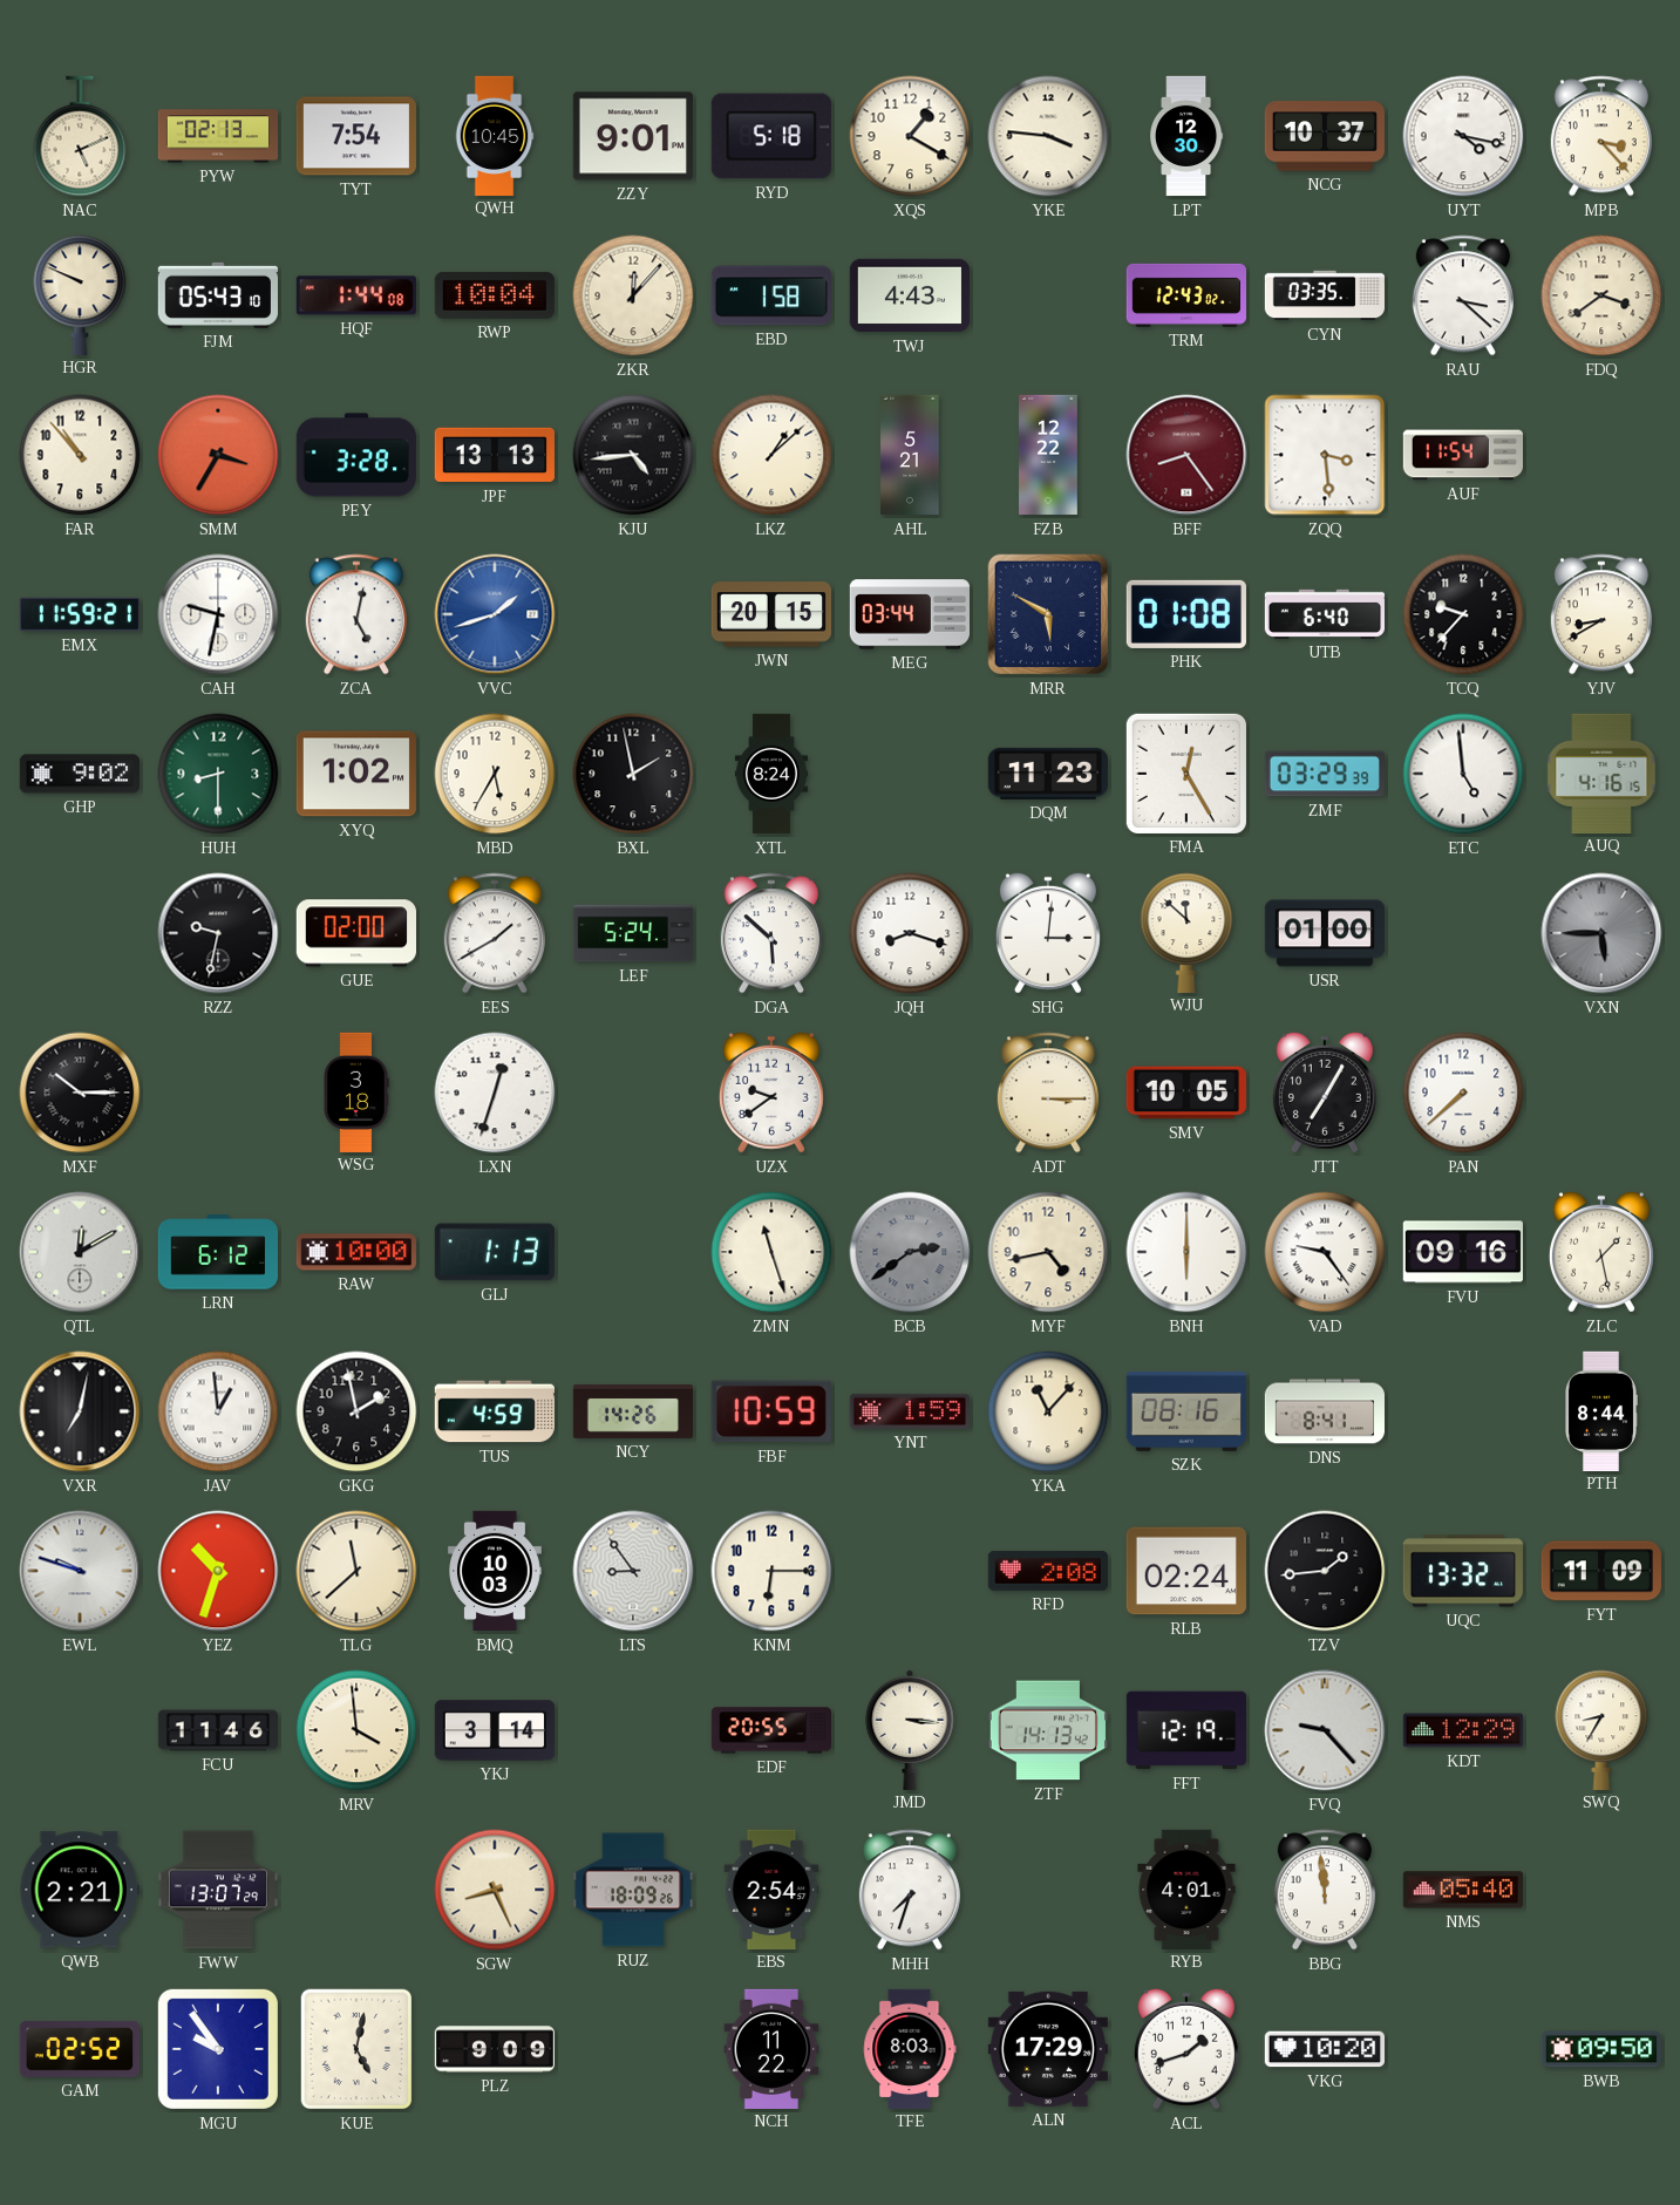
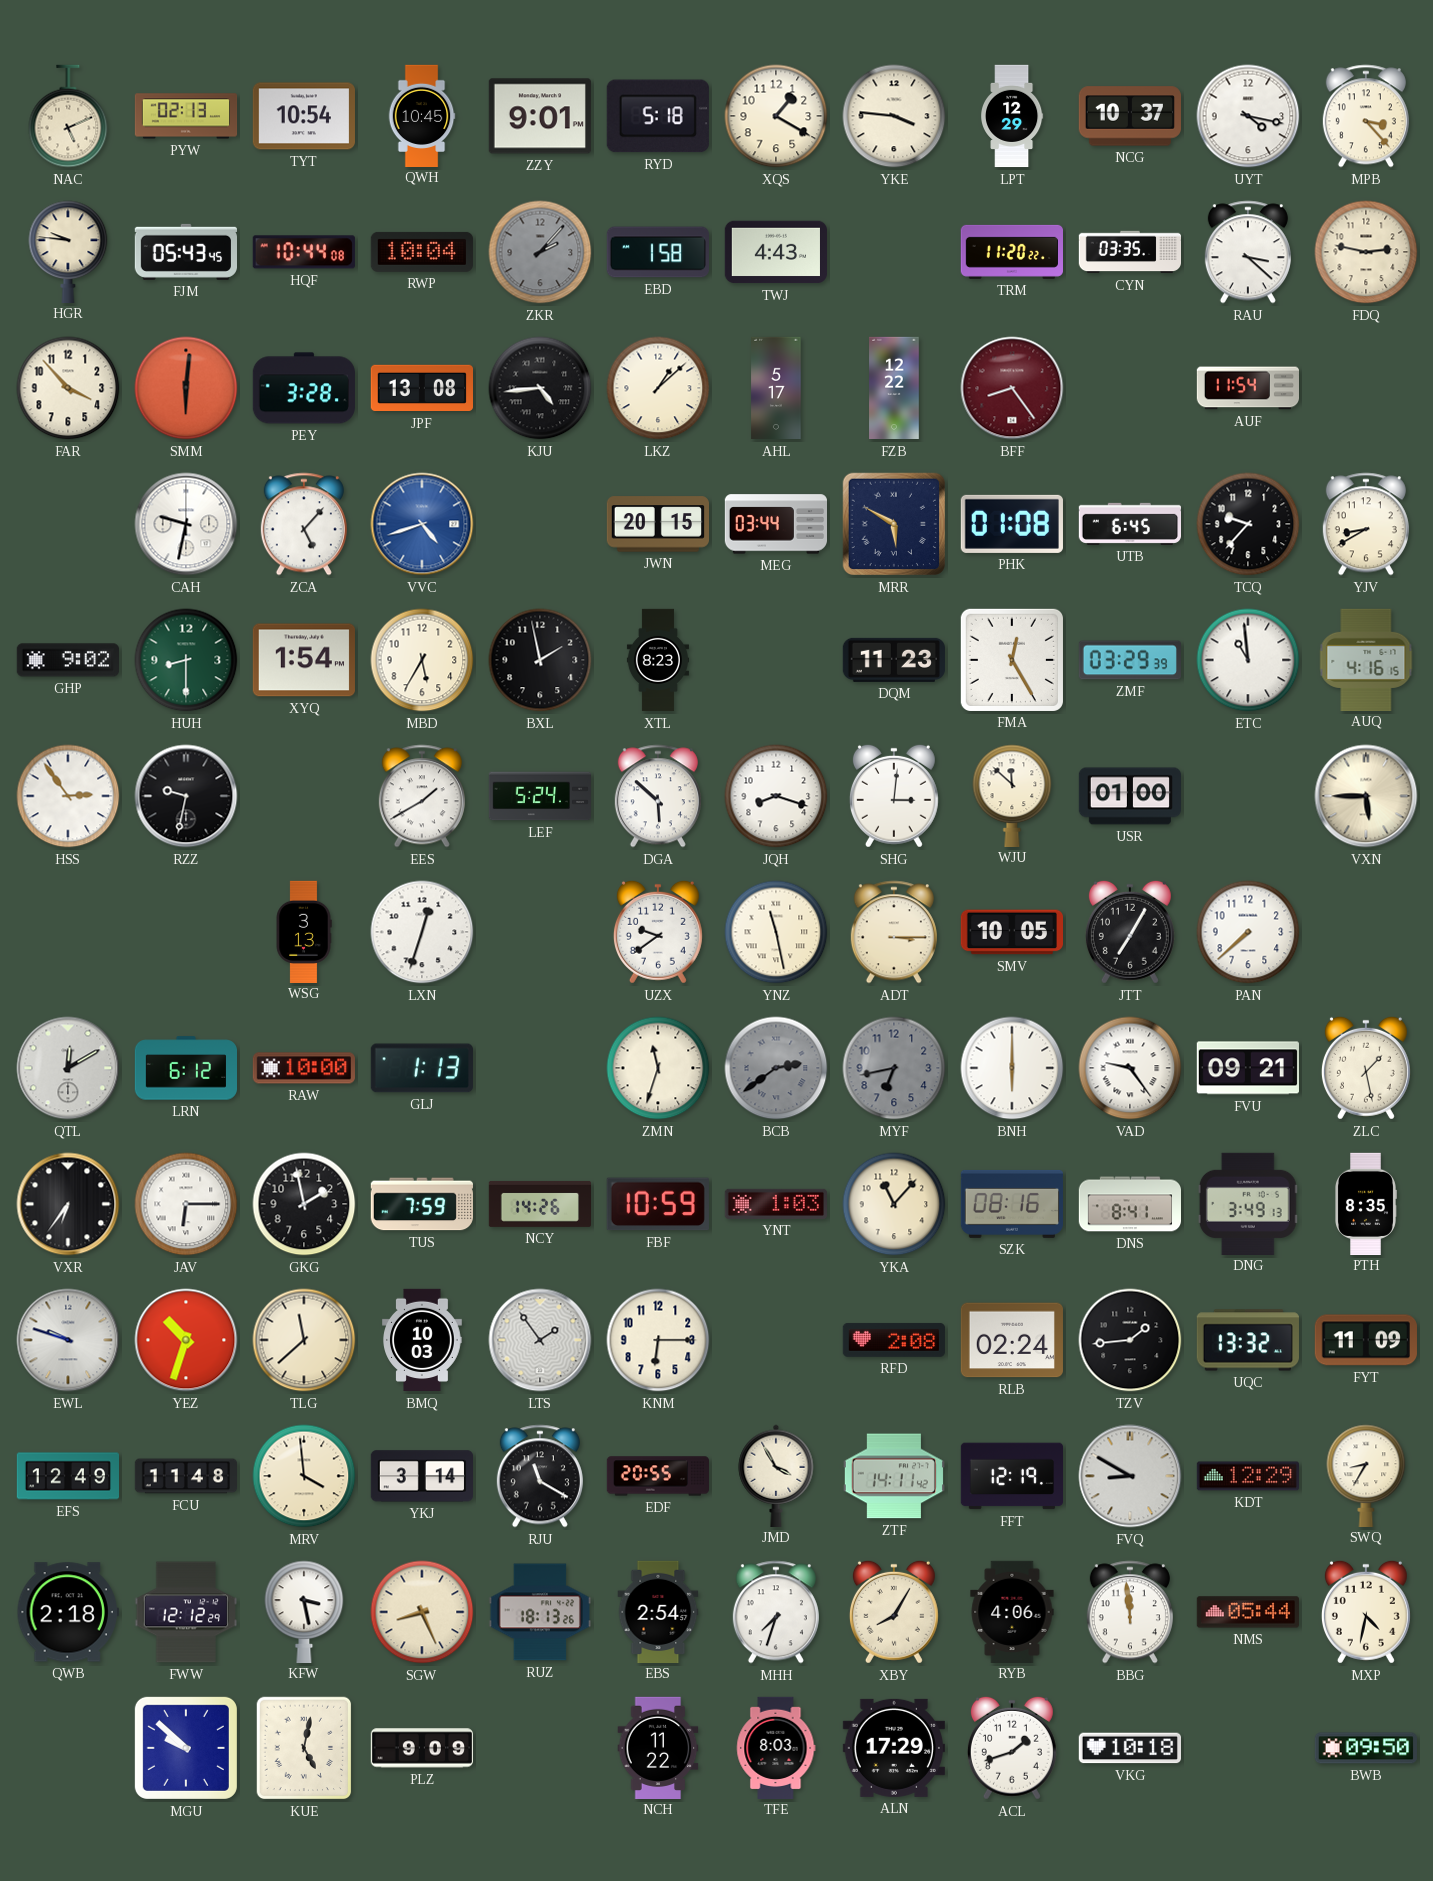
TYT: 7:54 -> 10:54 (303, 116)
LPT: 12:30 -> 12:29 (1013, 116)
HGR: 9:49 -> 9:46 (68, 251)
FJM: 05:43:10 -> 05:43:45 (185, 252)
HQF: 1:44 -> 10:44 (304, 252)
ZKR: 12:07 -> 2:07 (540, 252)
ZKR dial: cream -> grey (540, 252)
TRM: 12:43 -> 11:20 (1011, 252)
FDQ: 3:39 -> 2:47 (1366, 252)
FAR: 10:53 -> 3:53 (68, 388)
SMM: 3:35 -> 6:01 (186, 388)
JPF: 13:13 -> 13:08 (421, 388)
AHL: 5:21 -> 5:17 (776, 388)
ZQQ: 3:29 -> none (1325, 455)
EMX: 11:59 -> none (79, 614)
ZCA: 5:02 -> 5:07 (304, 524)
VVC: 1:42 -> 4:42 (422, 524)
UTB: 6:40 -> 6:45 (1129, 524)
XYQ: 1:02 -> 1:54 (304, 660)
XTL: 8:24 -> 8:23 (658, 660)
ETC: 4:59 -> 10:59 (1248, 660)
HSS: none -> 2:54 (68, 796)
GUE: 02:00 -> none (355, 933)
VXN dial: grey -> cream (1366, 796)
MXF: 10:15 -> none (80, 1093)
WSG: 3:18 -> 3:13 (304, 931)
YNZ: none -> 11:28 (776, 932)
ZMN: 11:27 -> 11:33 (658, 1068)
MYF: 4:43 -> 6:43 (894, 1068)
MYF dial: cream -> grey (894, 1068)
FVU: 09:16 -> 09:21 (1248, 1068)
VXR: 7:02 -> 6:36 (68, 1204)
JAV: 12:59 -> 6:15 (186, 1204)
TUS: 4:59 -> 7:59 (421, 1204)
YNT: 1:59 -> 1:03 (775, 1204)
DNG: none -> 3:49 (1248, 1203)
PTH: 8:44 -> 8:35 (1366, 1203)
LTS: 8:54 -> 1:54 (540, 1340)
EFS: none -> 12:49 (68, 1476)
FCU: 11:46 -> 11:48 (186, 1476)
RJU: none -> 11:20 (540, 1476)
JMD: 3:16 -> 3:55 (776, 1475)
ZTF: 14:13 -> 14:11 (894, 1476)
FVQ: 9:23 -> 8:50 (1130, 1476)
QWB: 2:21 -> 2:18 (68, 1612)
FWW: 13:07 -> 12:12 (185, 1612)
KFW: none -> 3:28 (304, 1611)
RUZ: 18:09 -> 18:13 (539, 1612)
XBY: none -> 8:05 (894, 1612)
RYB: 4:01 -> 4:06 (1012, 1611)
NMS: 05:40 -> 05:44 (1247, 1612)
MXP: none -> 4:32 (1366, 1612)
GAM: 02:52 -> none (80, 2049)
MGU: 9:54 -> 9:52 (186, 1748)
VKG: 10:20 -> 10:18 (1129, 1748)
